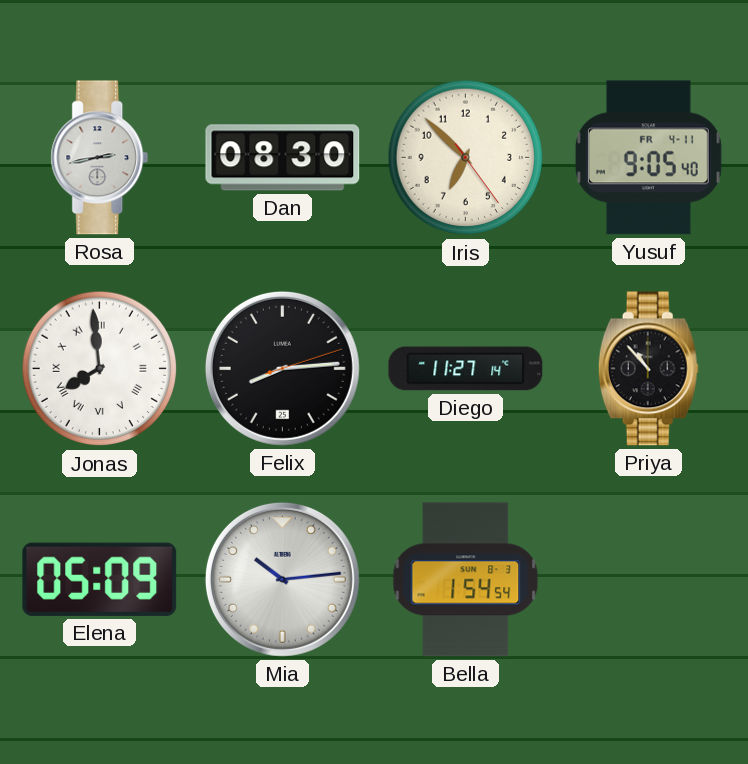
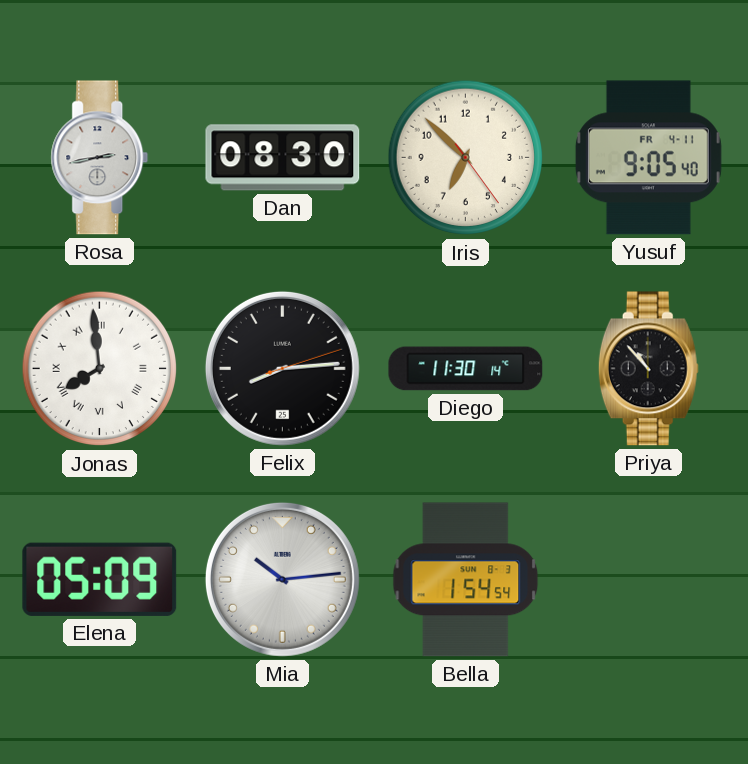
Diego: 11:27 -> 11:30 (466, 369)
